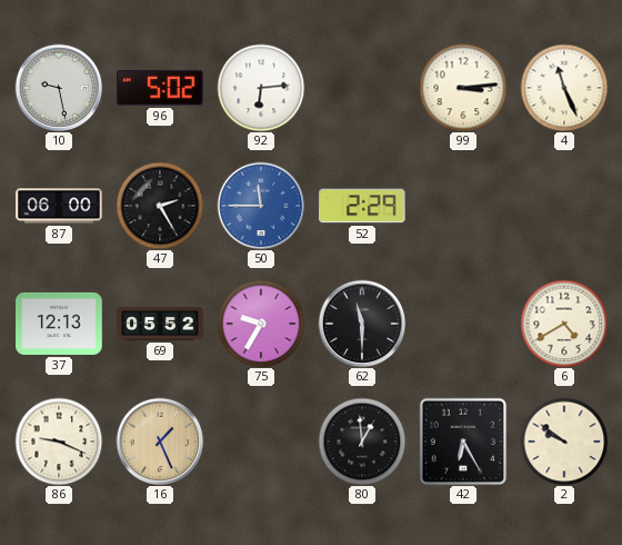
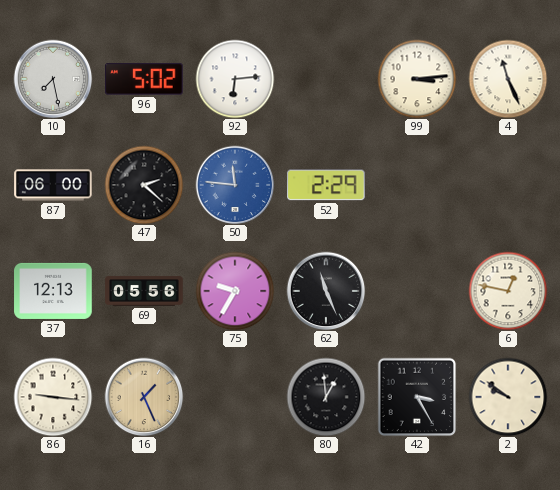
10: 9:28 -> 7:28 (53, 79)
47: 2:25 -> 2:22 (144, 185)
50: 11:45 -> 11:46 (235, 185)
69: 05:52 -> 05:56 (144, 291)
62: 11:30 -> 11:26 (326, 291)
6: 4:40 -> 12:47 (508, 291)
86: 9:19 -> 9:16 (53, 397)
42: 6:25 -> 3:25 (417, 397)
